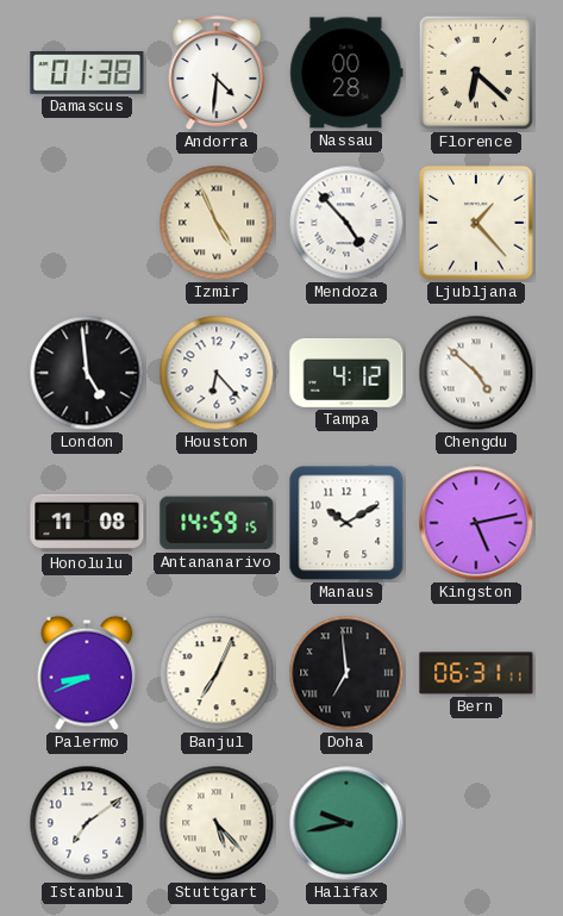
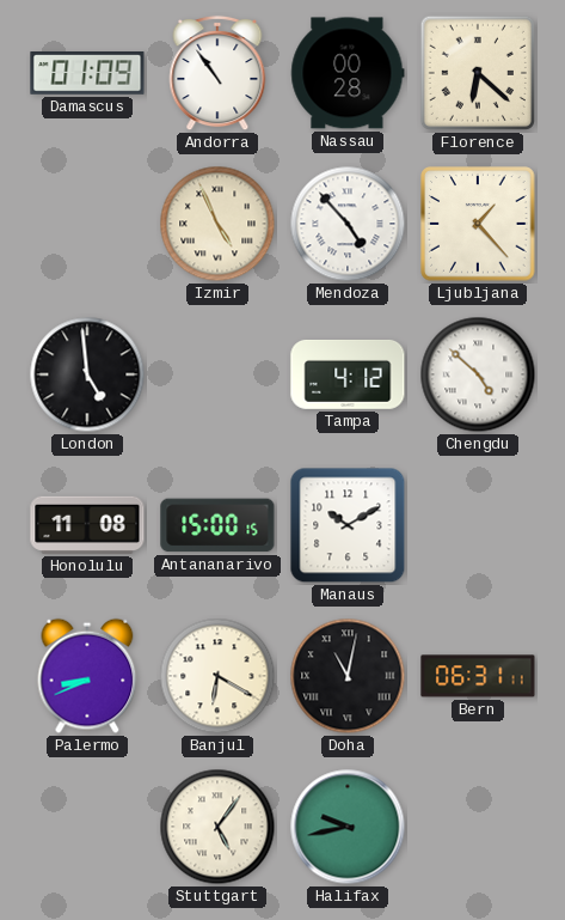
Damascus: 01:38 -> 01:09 (87, 74)
Andorra: 4:31 -> 10:54 (217, 73)
Houston: 6:23 -> none (217, 373)
Antananarivo: 14:59 -> 15:00 (217, 525)
Kingston: 5:13 -> none (476, 523)
Banjul: 7:04 -> 6:20 (217, 676)
Doha: 6:59 -> 11:02 (348, 676)
Istanbul: 7:09 -> none (87, 823)
Stuttgart: 5:23 -> 5:06 (217, 827)
